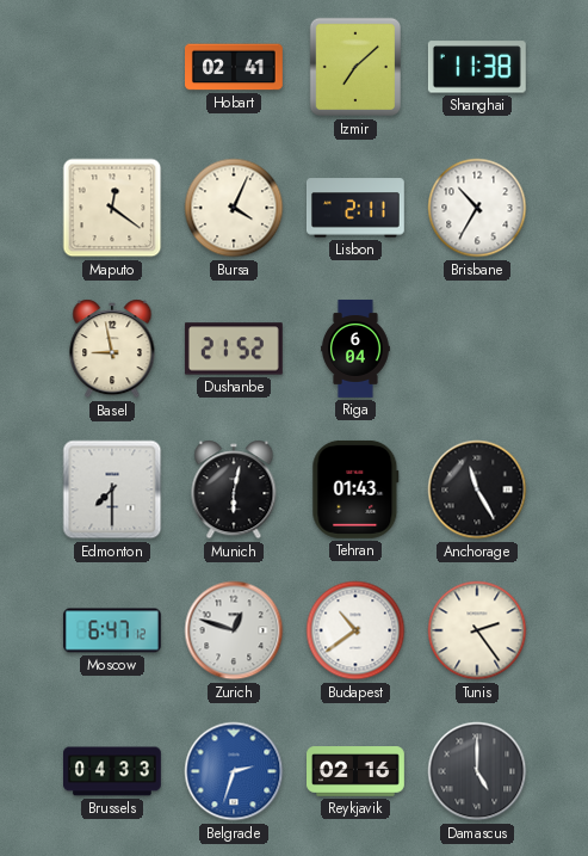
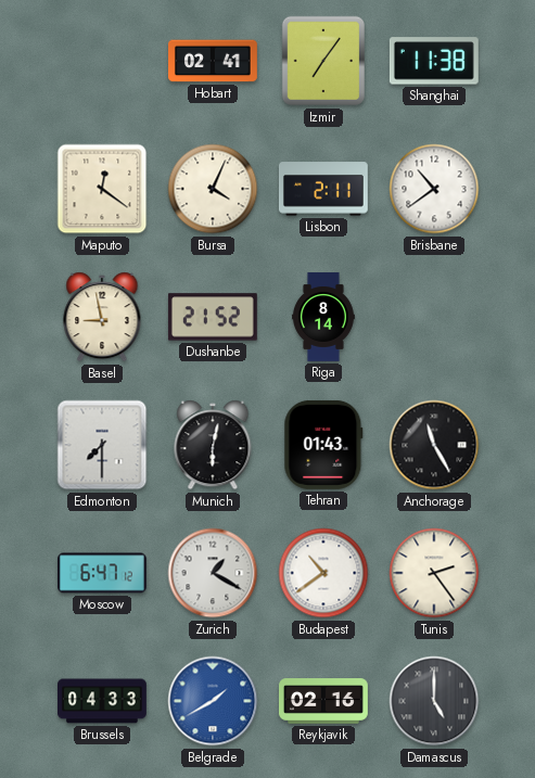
Izmir: 7:08 -> 7:06 (322, 61)
Brisbane: 10:35 -> 10:39 (434, 189)
Riga: 6:04 -> 8:14 (324, 318)
Zurich: 12:48 -> 1:20 (213, 573)
Belgrade: 2:33 -> 1:40 (213, 701)
